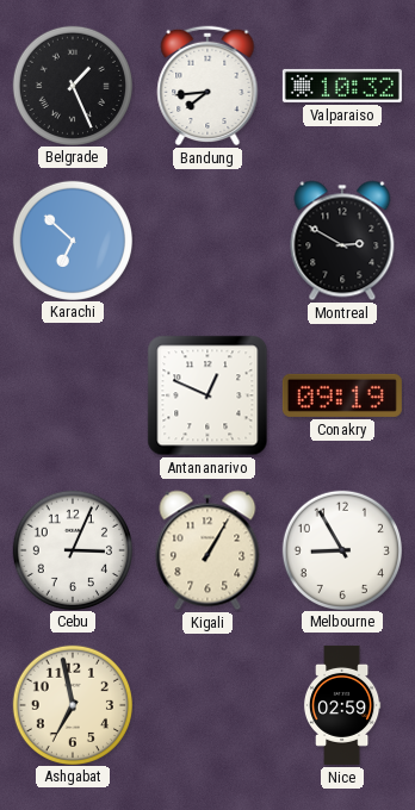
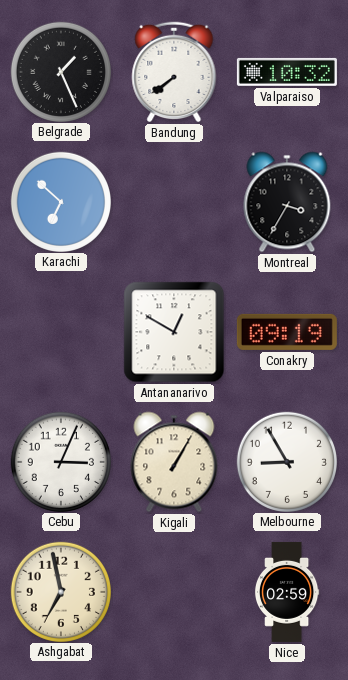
Bandung: 7:44 -> 7:39 (174, 72)
Montreal: 2:50 -> 3:35 (287, 202)
Antananarivo: 12:49 -> 12:50 (174, 332)
